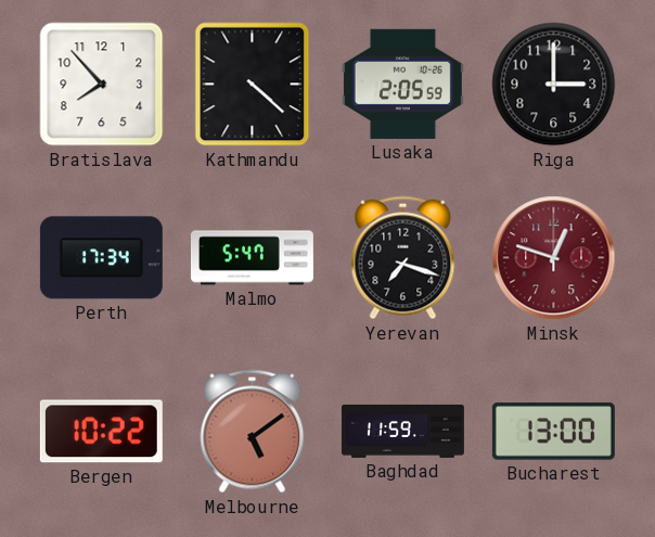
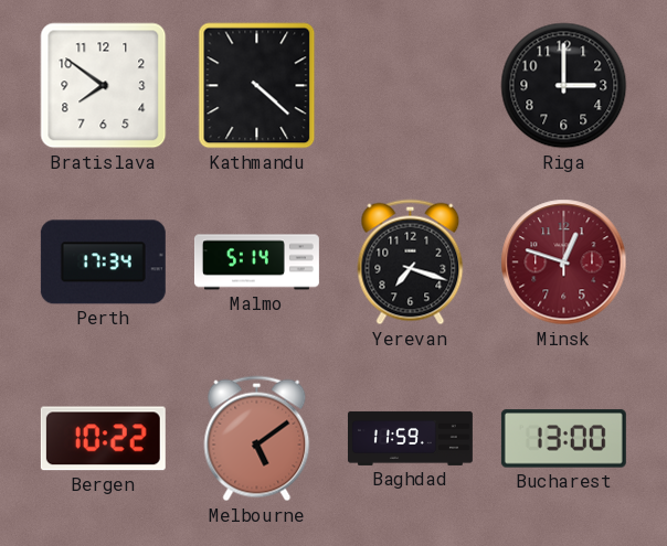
Bratislava: 7:53 -> 7:51 (104, 86)
Lusaka: 2:05 -> none (402, 84)
Malmo: 5:47 -> 5:14 (256, 263)
